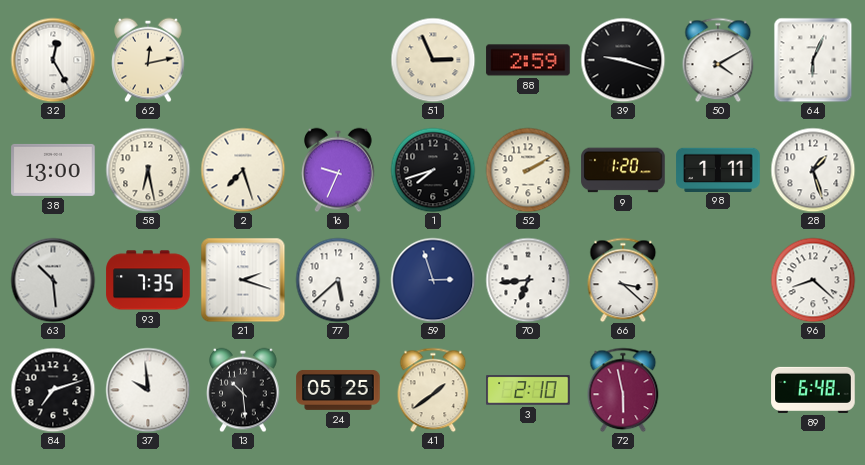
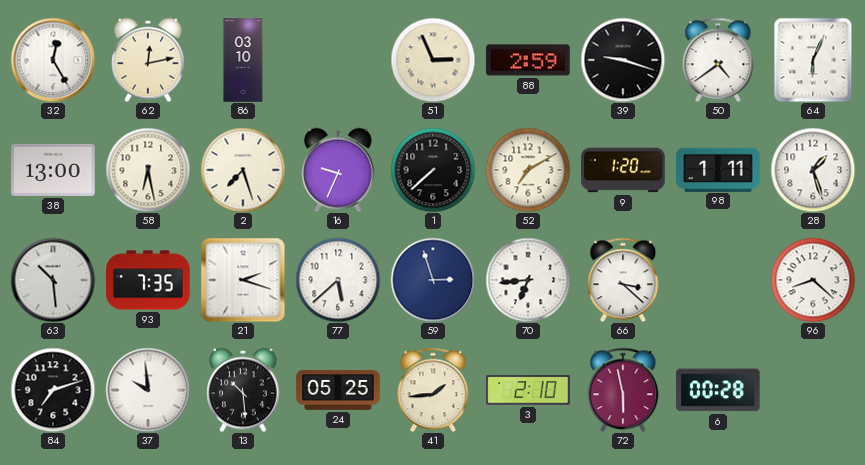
86: none -> 03:10 (243, 60)
50: 4:10 -> 4:39 (718, 60)
1: 7:42 -> 7:38 (433, 170)
52: 2:10 -> 7:10 (528, 170)
41: 1:39 -> 1:44 (433, 390)
6: none -> 00:28 (718, 390)
89: 6:48 -> none (813, 390)
